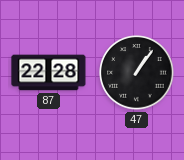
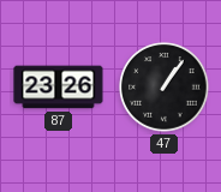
87: 22:28 -> 23:26 (59, 88)
